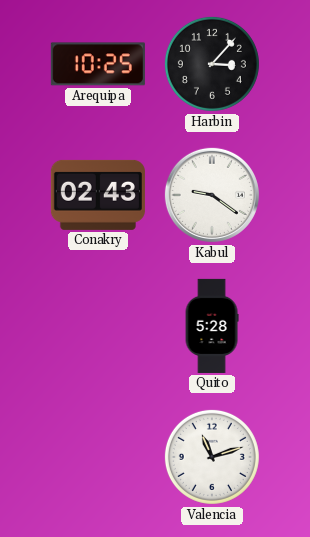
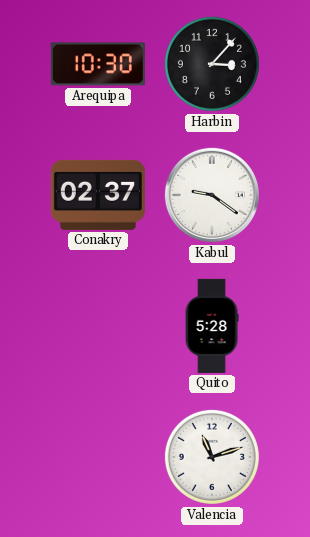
Arequipa: 10:25 -> 10:30 (98, 64)
Conakry: 02:43 -> 02:37 (98, 195)
